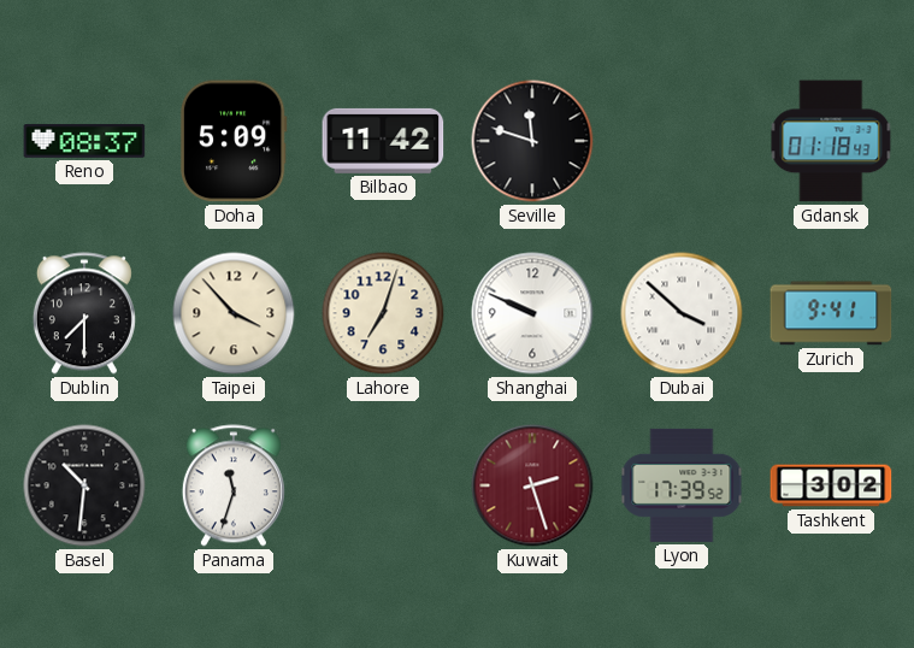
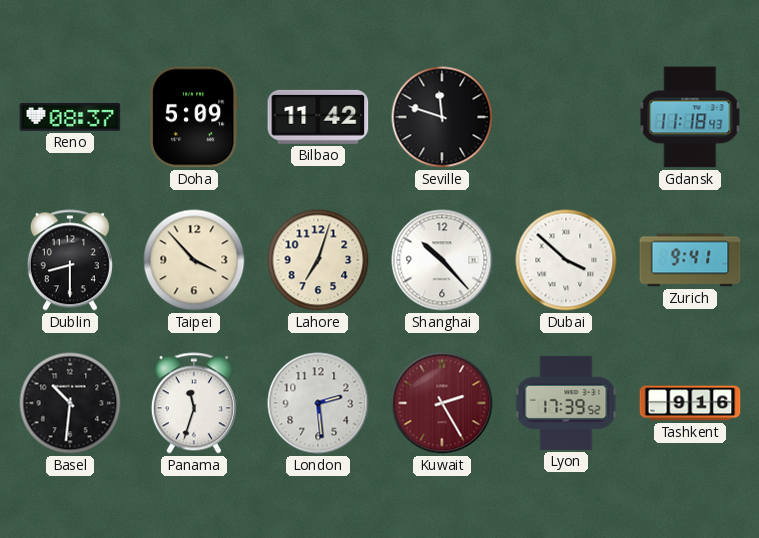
Gdansk: 01:18 -> 11:18 (690, 117)
Dublin: 7:30 -> 8:30 (70, 260)
Shanghai: 9:49 -> 10:23 (442, 260)
London: none -> 2:29 (318, 403)
Kuwait: 2:27 -> 2:25 (442, 403)
Tashkent: 3:02 -> 9:16 (690, 403)
